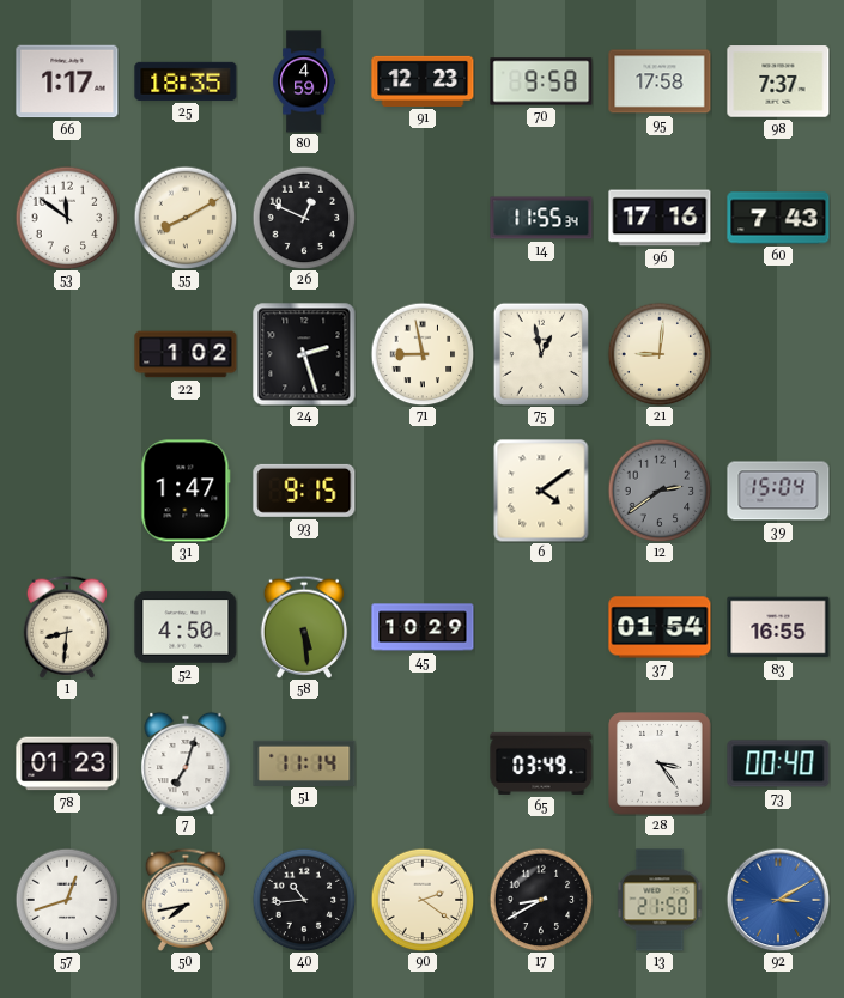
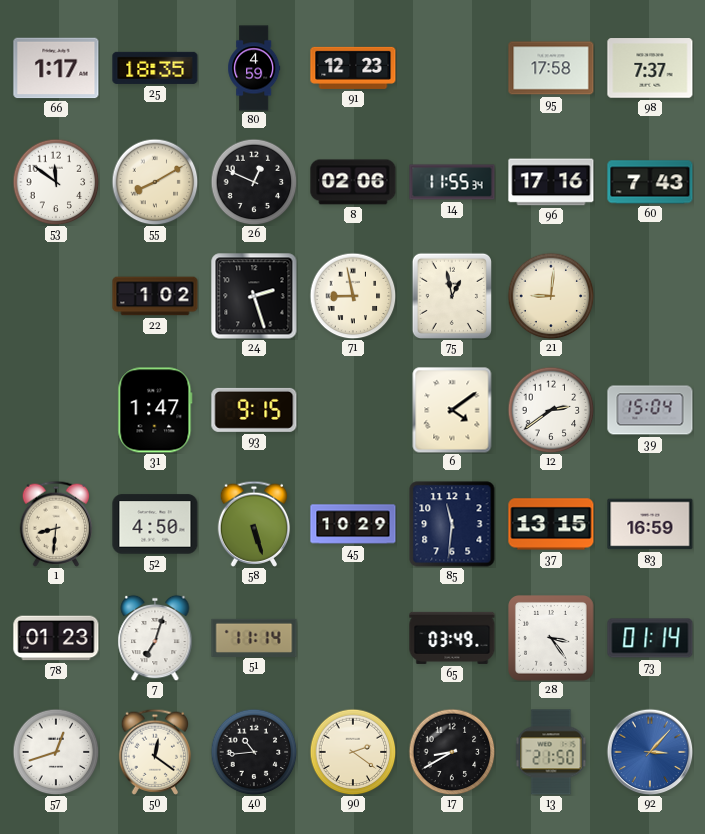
70: 9:58 -> none (541, 81)
8: none -> 02:06 (353, 182)
12 dial: grey -> white (551, 410)
58: 5:29 -> 5:27 (254, 524)
85: none -> 11:31 (452, 524)
37: 01:54 -> 13:15 (551, 524)
83: 16:55 -> 16:59 (650, 524)
73: 00:40 -> 01:14 (650, 638)
50: 7:43 -> 12:21 (155, 752)
92: 3:10 -> 3:07 (650, 752)
